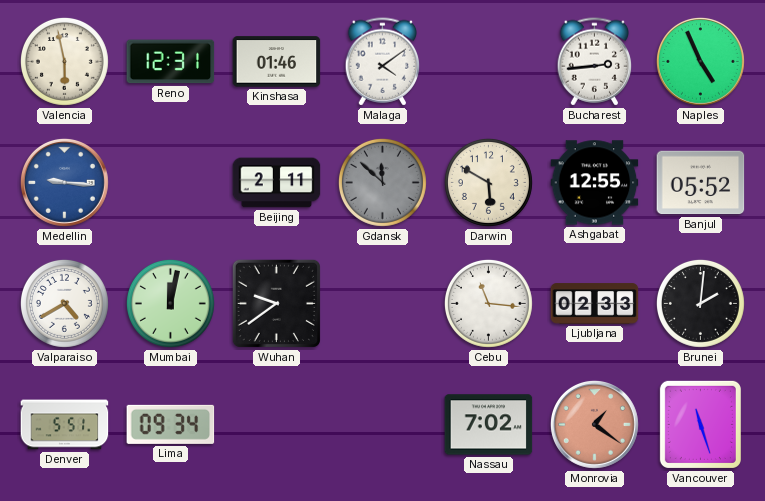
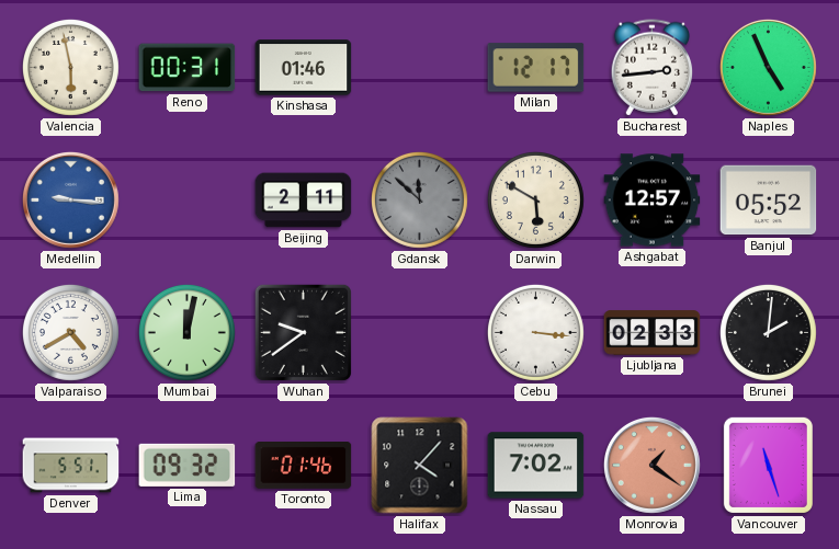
Reno: 12:31 -> 00:31 (188, 68)
Malaga: 4:09 -> none (383, 62)
Milan: none -> 12:17 (536, 68)
Ashgabat: 12:55 -> 12:57 (653, 201)
Cebu: 11:16 -> 3:16 (535, 332)
Lima: 09:34 -> 09:32 (188, 465)
Toronto: none -> 01:46 (304, 466)
Halifax: none -> 4:07 (420, 466)
